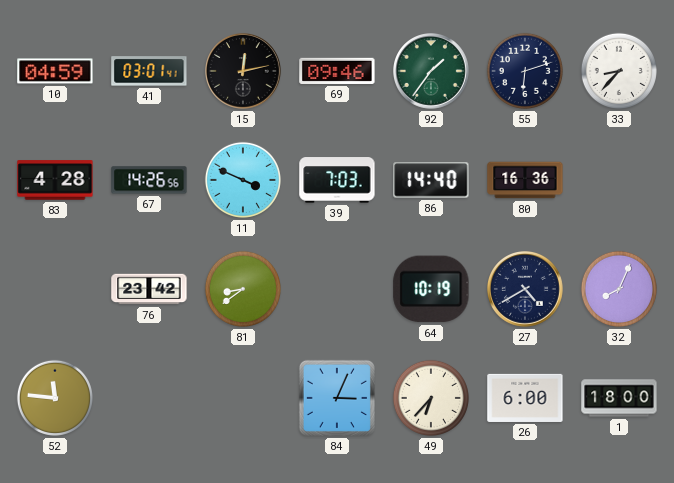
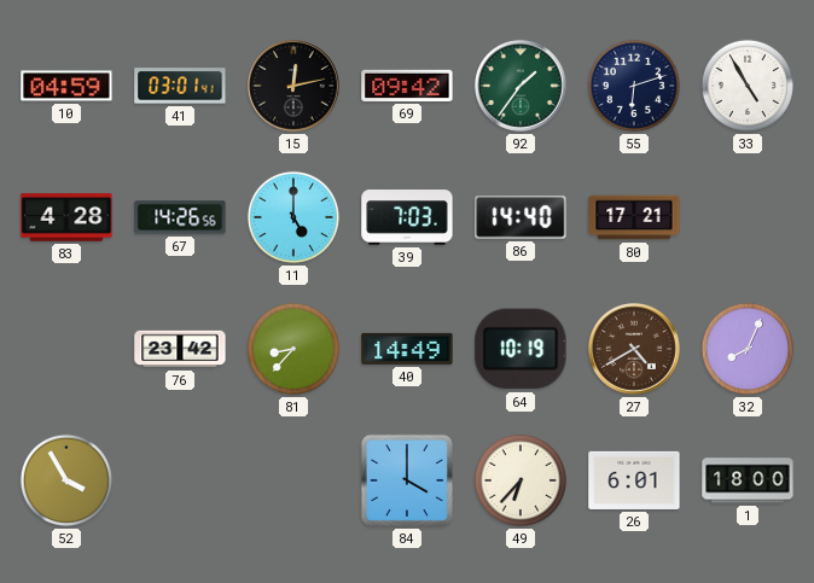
69: 09:46 -> 09:42 (407, 86)
33: 8:37 -> 4:55 (748, 86)
11: 3:49 -> 5:00 (293, 217)
80: 16:36 -> 17:21 (634, 217)
81: 8:39 -> 8:37 (293, 349)
40: none -> 14:49 (407, 349)
27 dial: navy -> brown (635, 350)
52: 11:46 -> 3:55 (66, 480)
84: 3:04 -> 4:00 (407, 480)
26: 6:00 -> 6:01 (634, 480)
